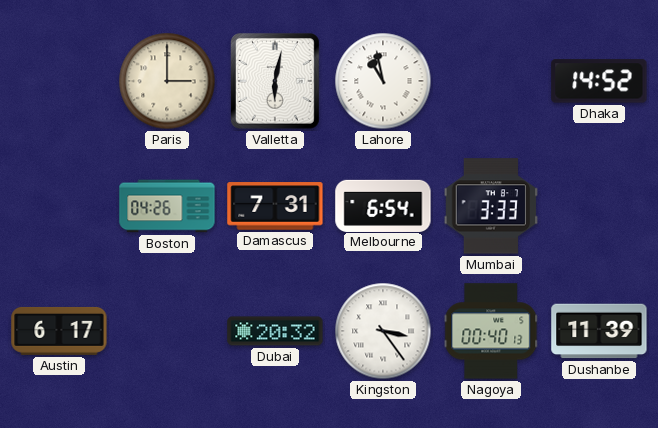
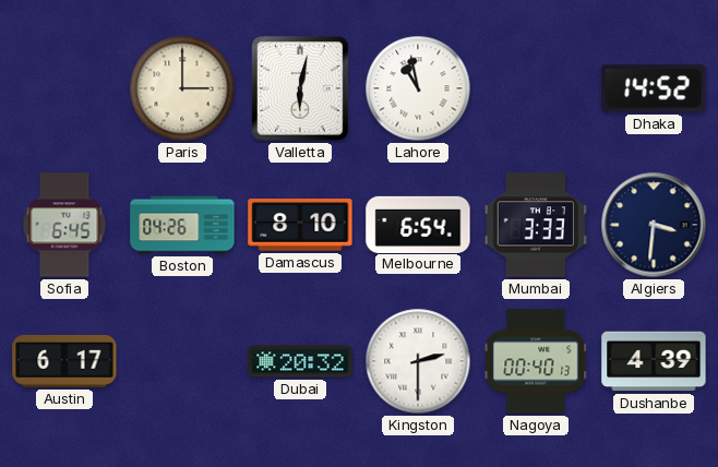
Sofia: none -> 6:45 (64, 225)
Damascus: 7:31 -> 8:10 (300, 225)
Algiers: none -> 3:31 (654, 225)
Kingston: 3:24 -> 2:30 (418, 361)
Dushanbe: 11:39 -> 4:39 (654, 361)
